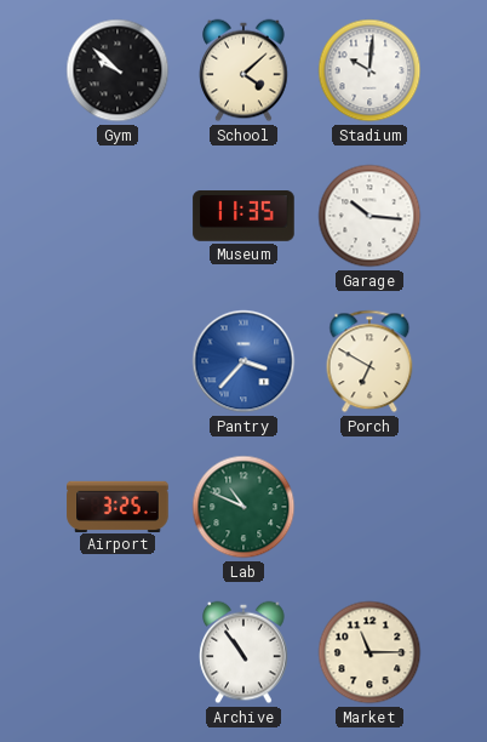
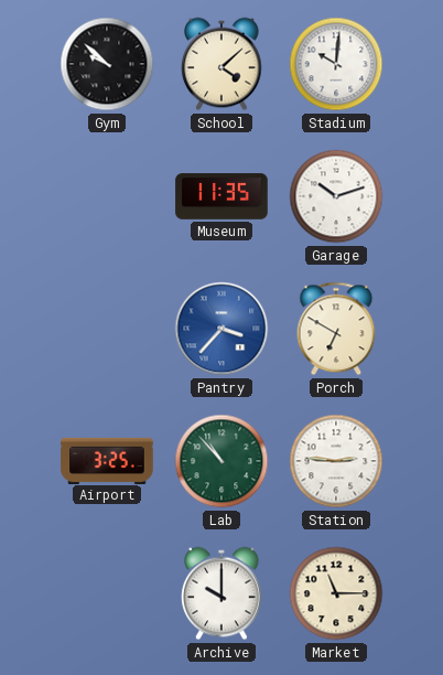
Garage: 10:16 -> 10:12 (336, 196)
Lab: 10:49 -> 10:53 (221, 461)
Station: none -> 2:46 (336, 461)
Archive: 10:54 -> 10:00 (221, 593)
